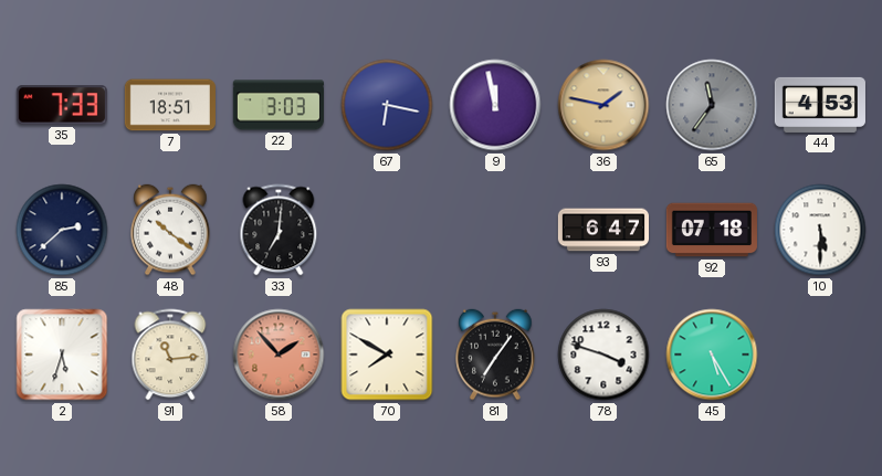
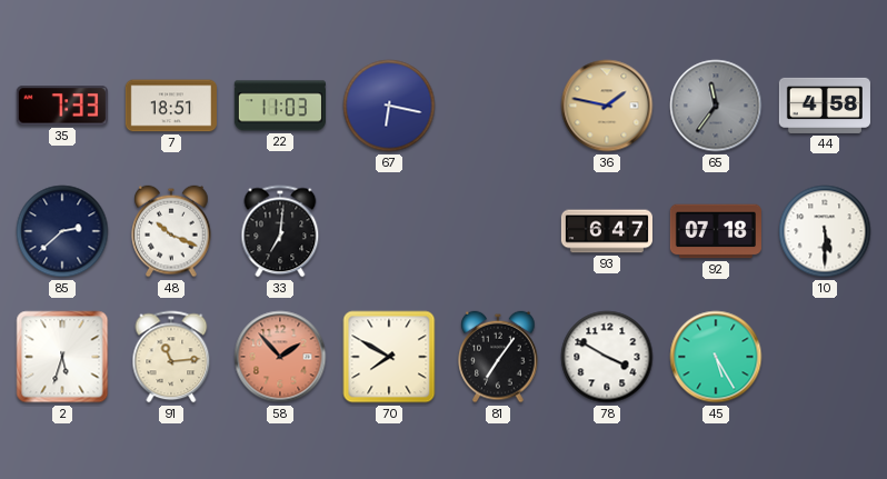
22: 3:03 -> 11:03 (280, 106)
9: 11:58 -> none (495, 105)
44: 4:53 -> 4:58 (825, 106)
48: 10:21 -> 10:19 (171, 231)
78: 3:48 -> 3:50 (607, 357)
